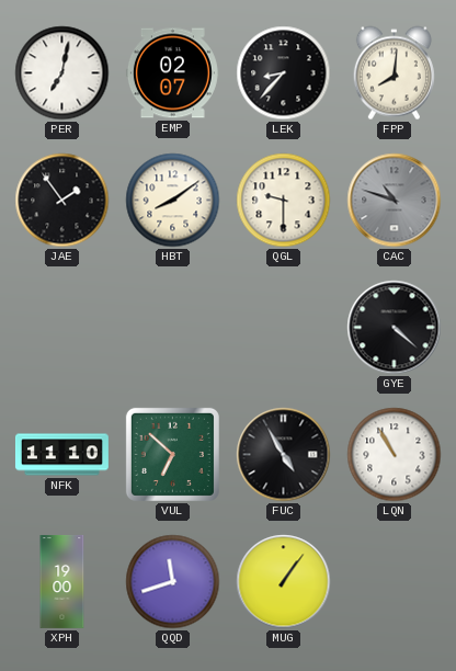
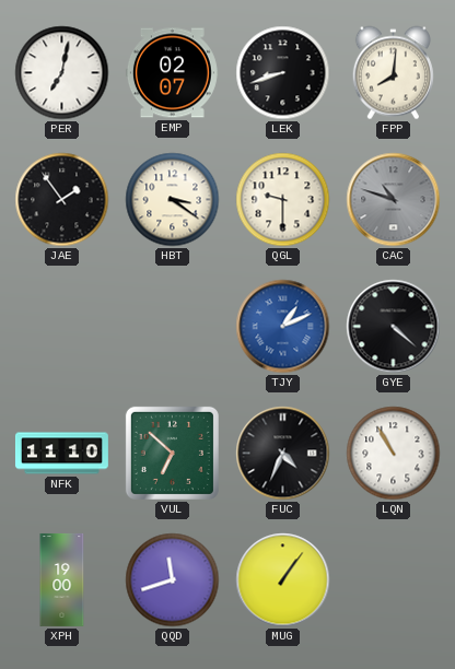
LEK: 8:37 -> 8:42 (283, 73)
HBT: 8:09 -> 3:21 (173, 200)
TJY: none -> 1:11 (283, 327)
FUC: 4:55 -> 4:34 (283, 454)
